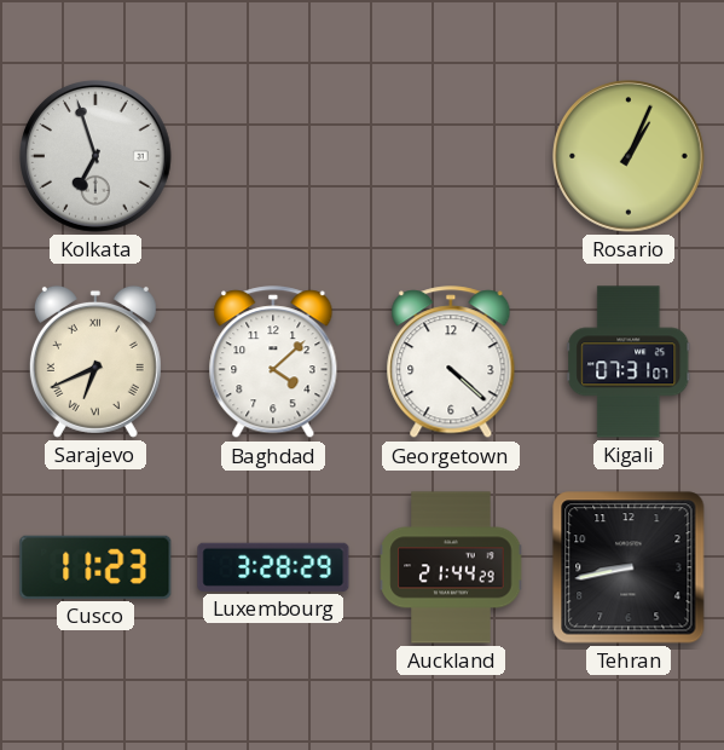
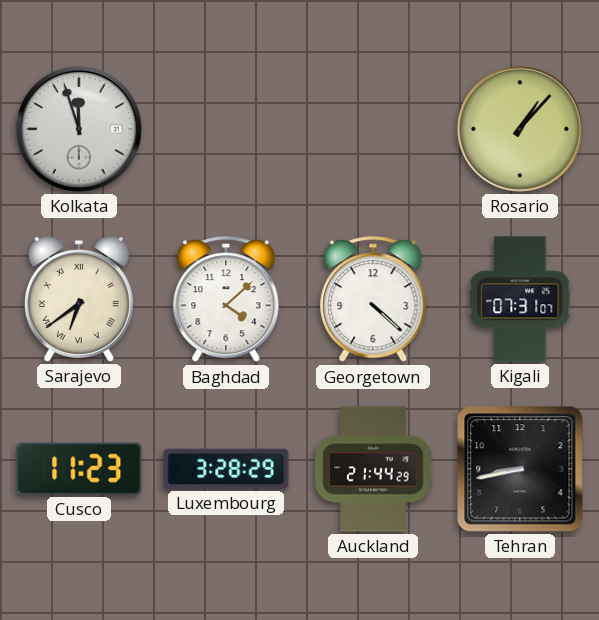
Kolkata: 6:57 -> 11:57 (80, 130)
Rosario: 1:04 -> 1:07 (521, 130)
Sarajevo: 6:41 -> 6:39 (79, 299)
